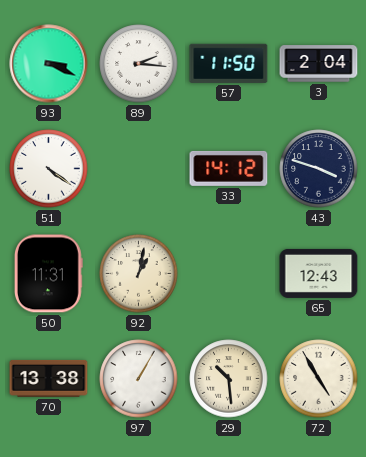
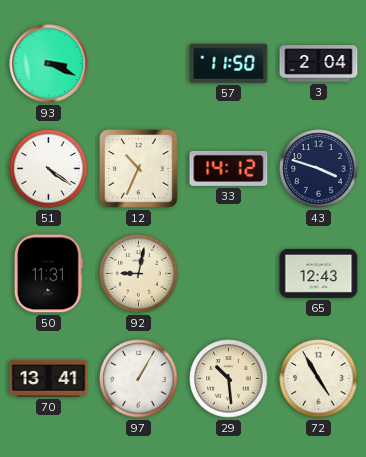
89: 2:16 -> none (139, 64)
12: none -> 10:34 (139, 169)
92: 1:02 -> 9:02 (139, 274)
70: 13:38 -> 13:41 (49, 378)
